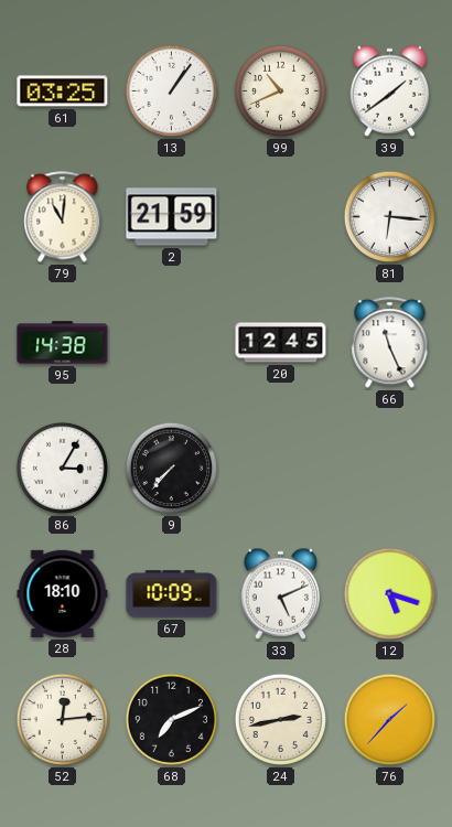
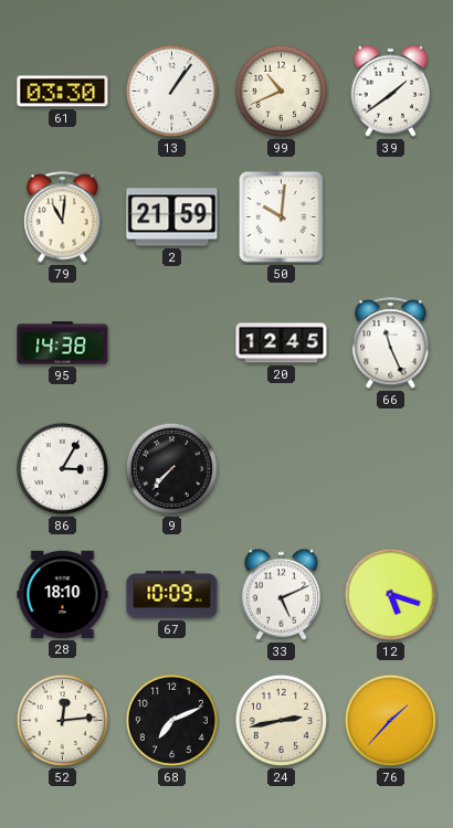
61: 03:25 -> 03:30 (63, 92)
50: none -> 10:01 (281, 216)
81: 6:16 -> none (389, 216)
